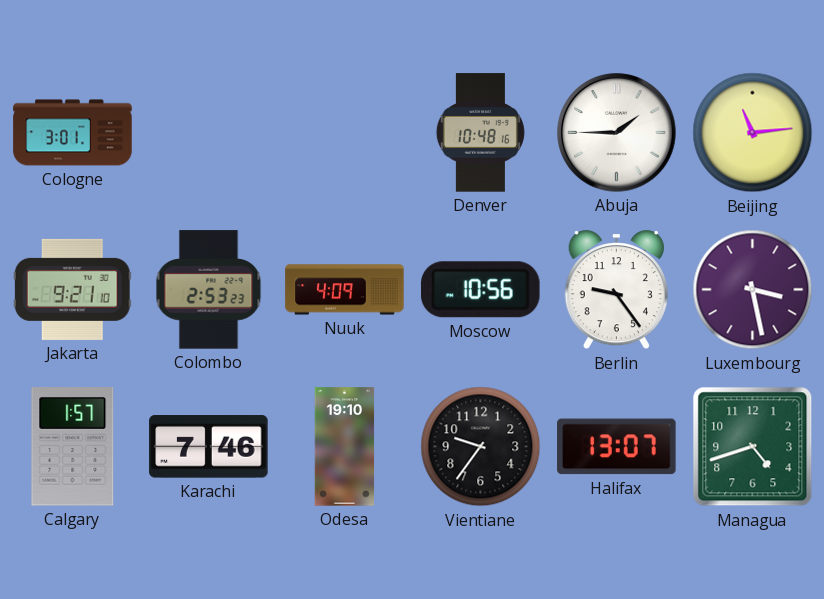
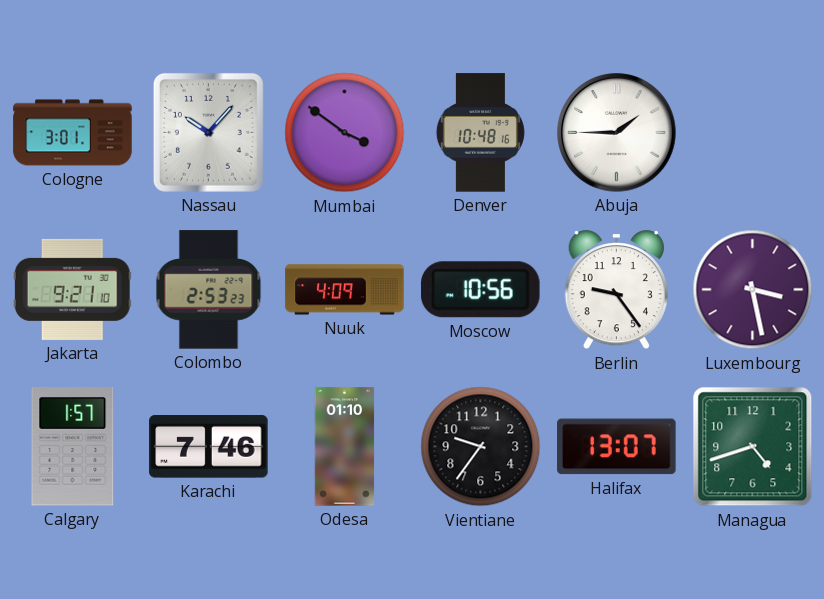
Nassau: none -> 10:07 (208, 132)
Mumbai: none -> 3:51 (345, 133)
Beijing: 11:14 -> none (753, 133)
Odesa: 19:10 -> 01:10 (345, 447)
